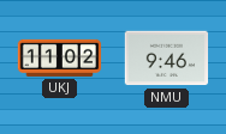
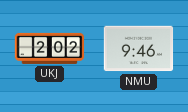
UKJ: 11:02 -> 2:02 (50, 48)
